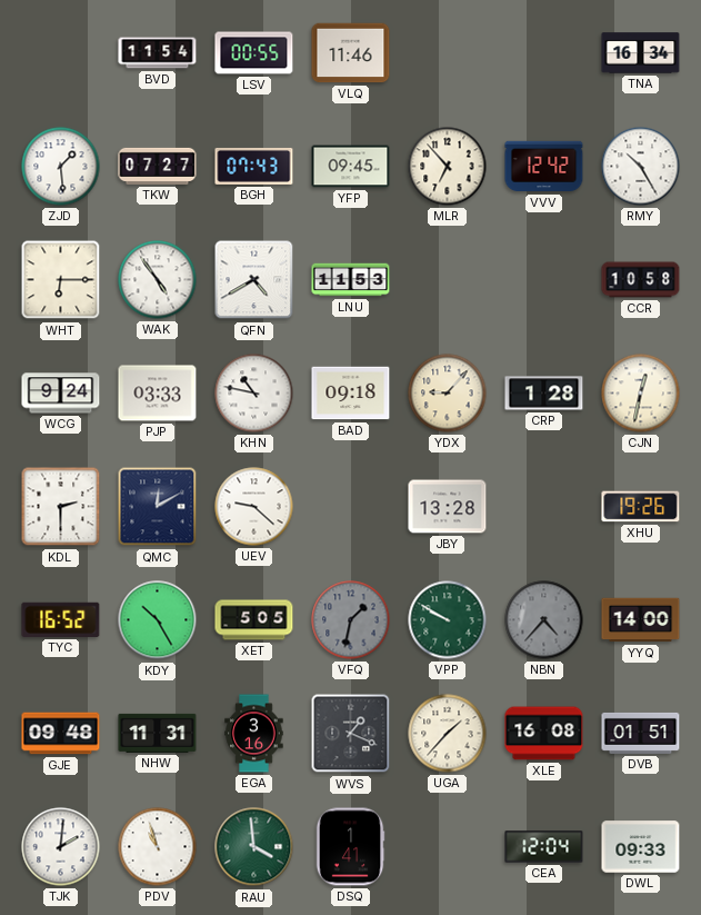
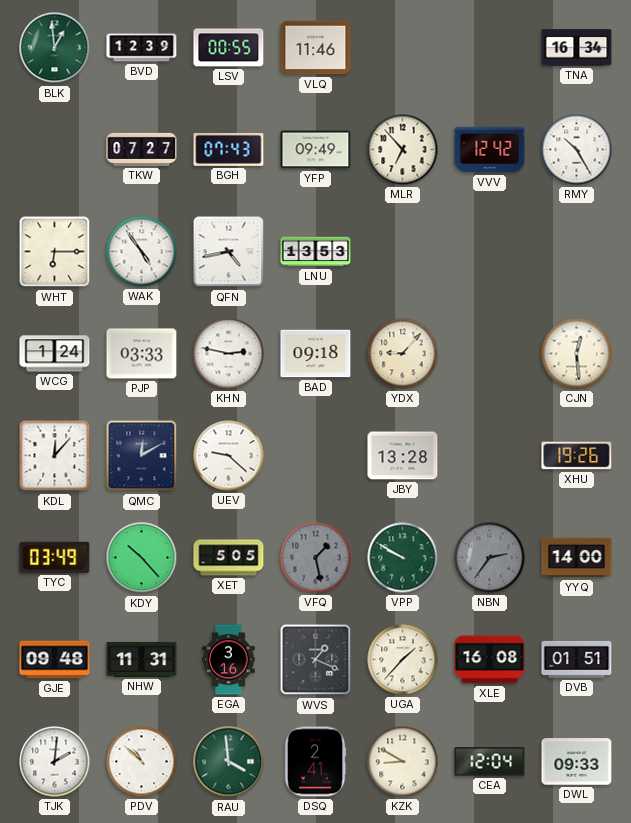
BLK: none -> 12:59 (55, 48)
BVD: 11:54 -> 12:39 (142, 48)
ZJD: 1:29 -> none (61, 167)
YFP: 09:45 -> 09:49 (316, 150)
QFN: 4:40 -> 4:43 (229, 252)
LNU: 11:53 -> 13:53 (316, 252)
CCR: 10:58 -> none (641, 280)
WCG: 9:24 -> 1:24 (55, 354)
KHN: 10:47 -> 2:47 (229, 354)
CRP: 1:28 -> none (544, 394)
CJN: 12:32 -> 12:29 (577, 354)
KDL: 2:30 -> 12:07 (55, 456)
TYC: 16:52 -> 03:49 (55, 557)
KDY: 10:25 -> 10:23 (142, 558)
VFQ: 1:32 -> 1:28 (316, 558)
NBN: 4:37 -> 2:36 (490, 558)
PDV: 10:57 -> 10:52 (142, 762)
DSQ: 1:41 -> 2:41 (315, 762)
KZK: none -> 8:50 (403, 762)
